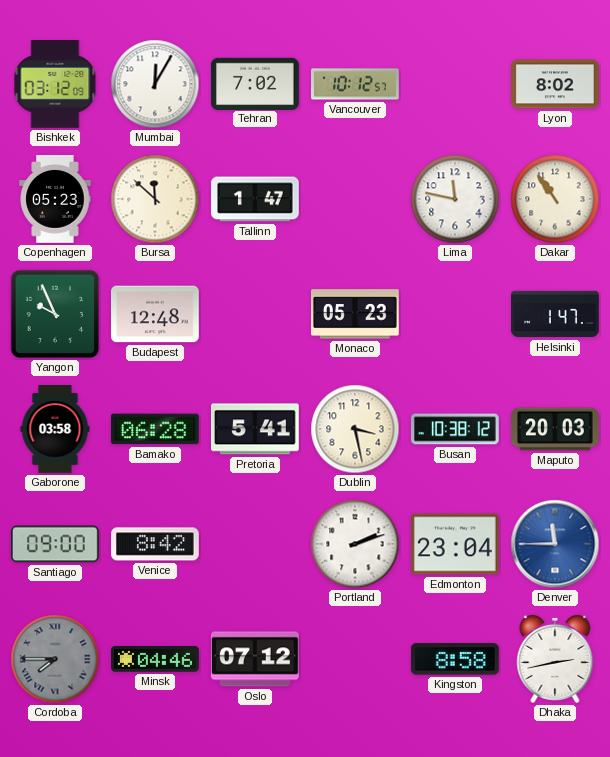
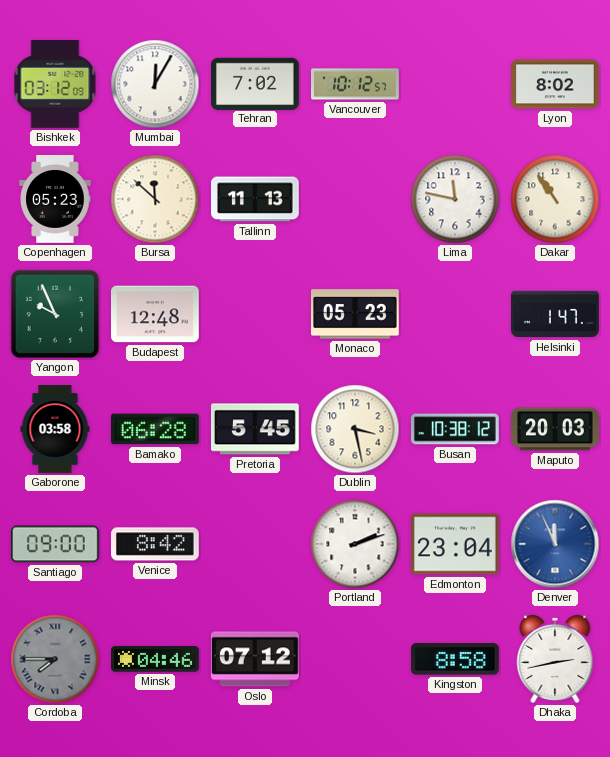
Tallinn: 1:47 -> 11:13 (256, 199)
Pretoria: 5:41 -> 5:45 (256, 429)
Denver: 11:45 -> 11:56 (555, 544)
